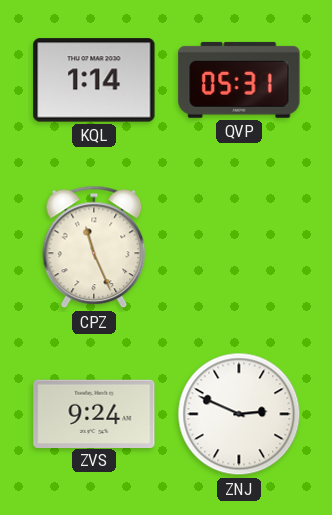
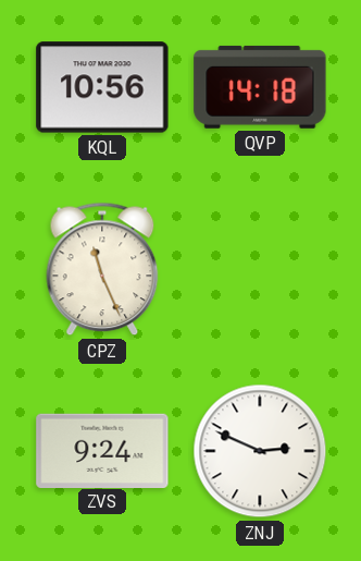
KQL: 1:14 -> 10:56 (102, 87)
QVP: 05:31 -> 14:18 (260, 87)
